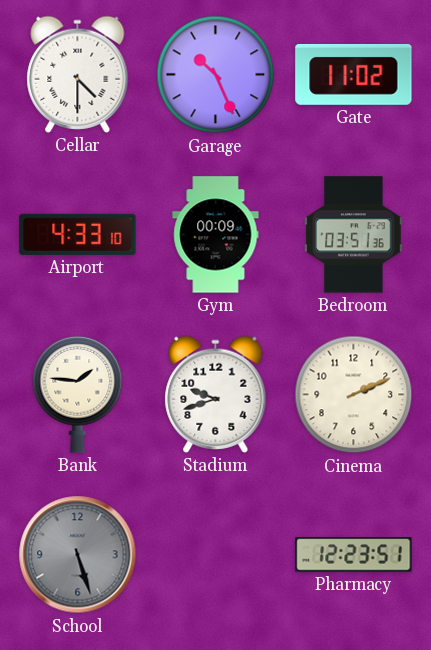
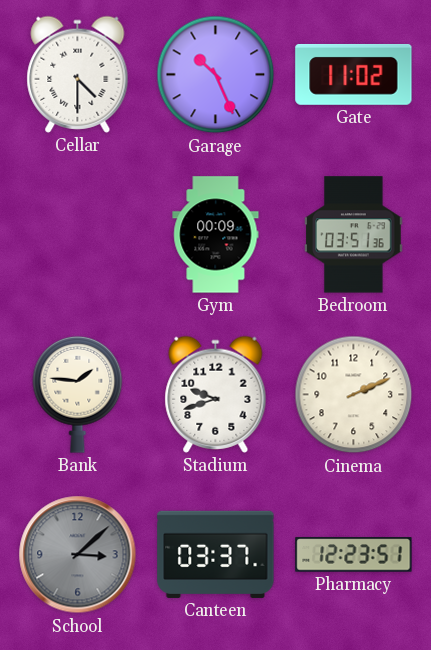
Airport: 4:33 -> none (78, 234)
School: 5:27 -> 3:08 (78, 555)
Canteen: none -> 03:37 (216, 554)
